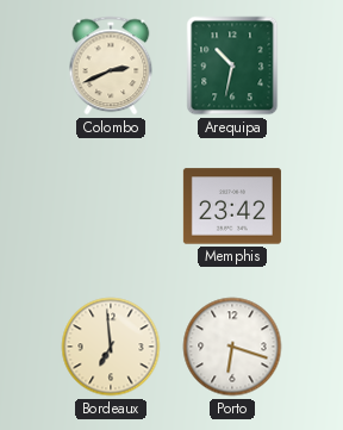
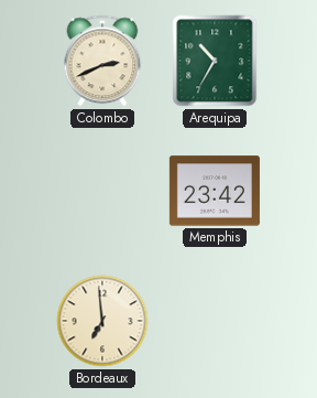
Arequipa: 10:32 -> 10:35 (215, 61)
Porto: 6:18 -> none (232, 347)
